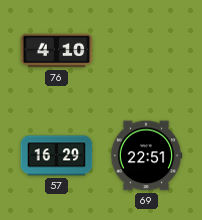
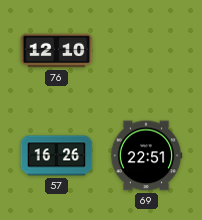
76: 4:10 -> 12:10 (57, 51)
57: 16:29 -> 16:26 (57, 156)
